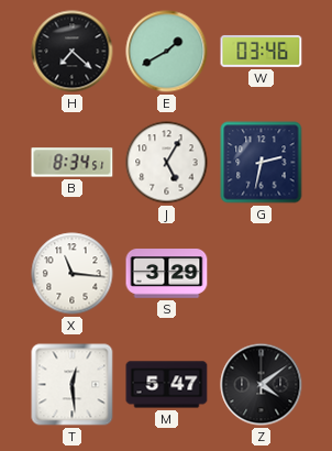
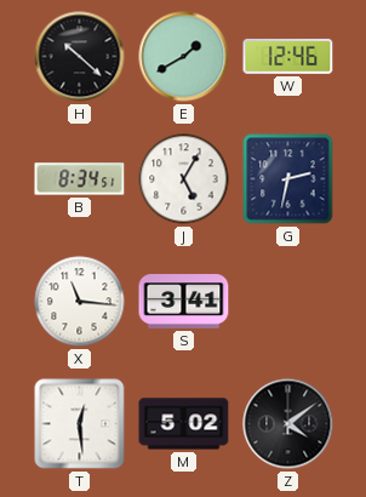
H: 7:22 -> 10:22 (80, 57)
W: 03:46 -> 12:46 (288, 56)
S: 3:29 -> 3:41 (184, 302)
M: 5:47 -> 5:02 (184, 424)
